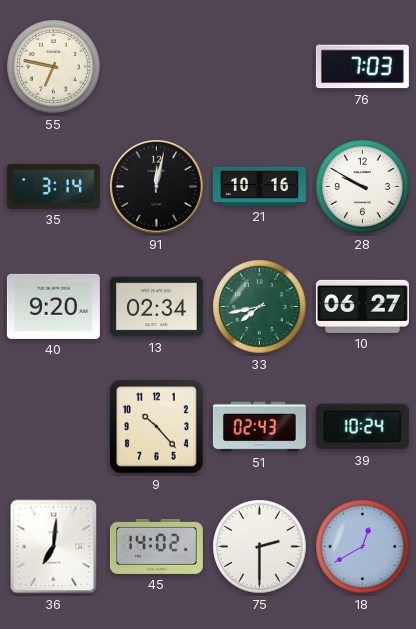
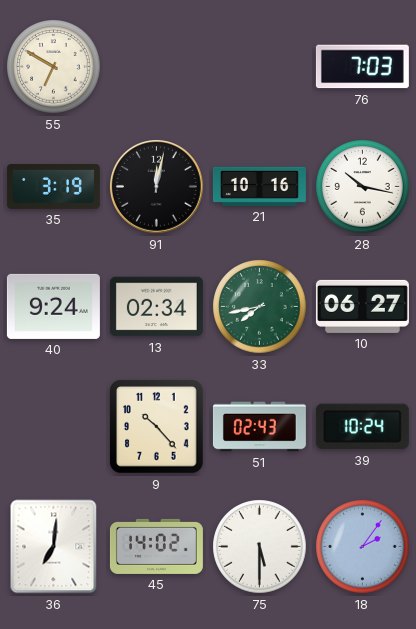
55: 6:47 -> 6:50 (54, 67)
35: 3:14 -> 3:19 (53, 187)
28: 9:50 -> 10:17 (363, 187)
40: 9:20 -> 9:24 (53, 306)
75: 2:30 -> 5:30 (260, 547)
18: 12:40 -> 2:06 (363, 547)
